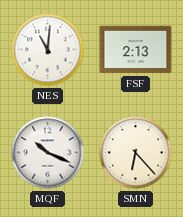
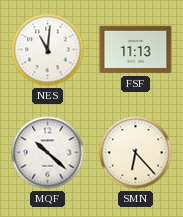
FSF: 2:13 -> 11:13 (136, 50)
MQF: 10:19 -> 10:22 (48, 153)
